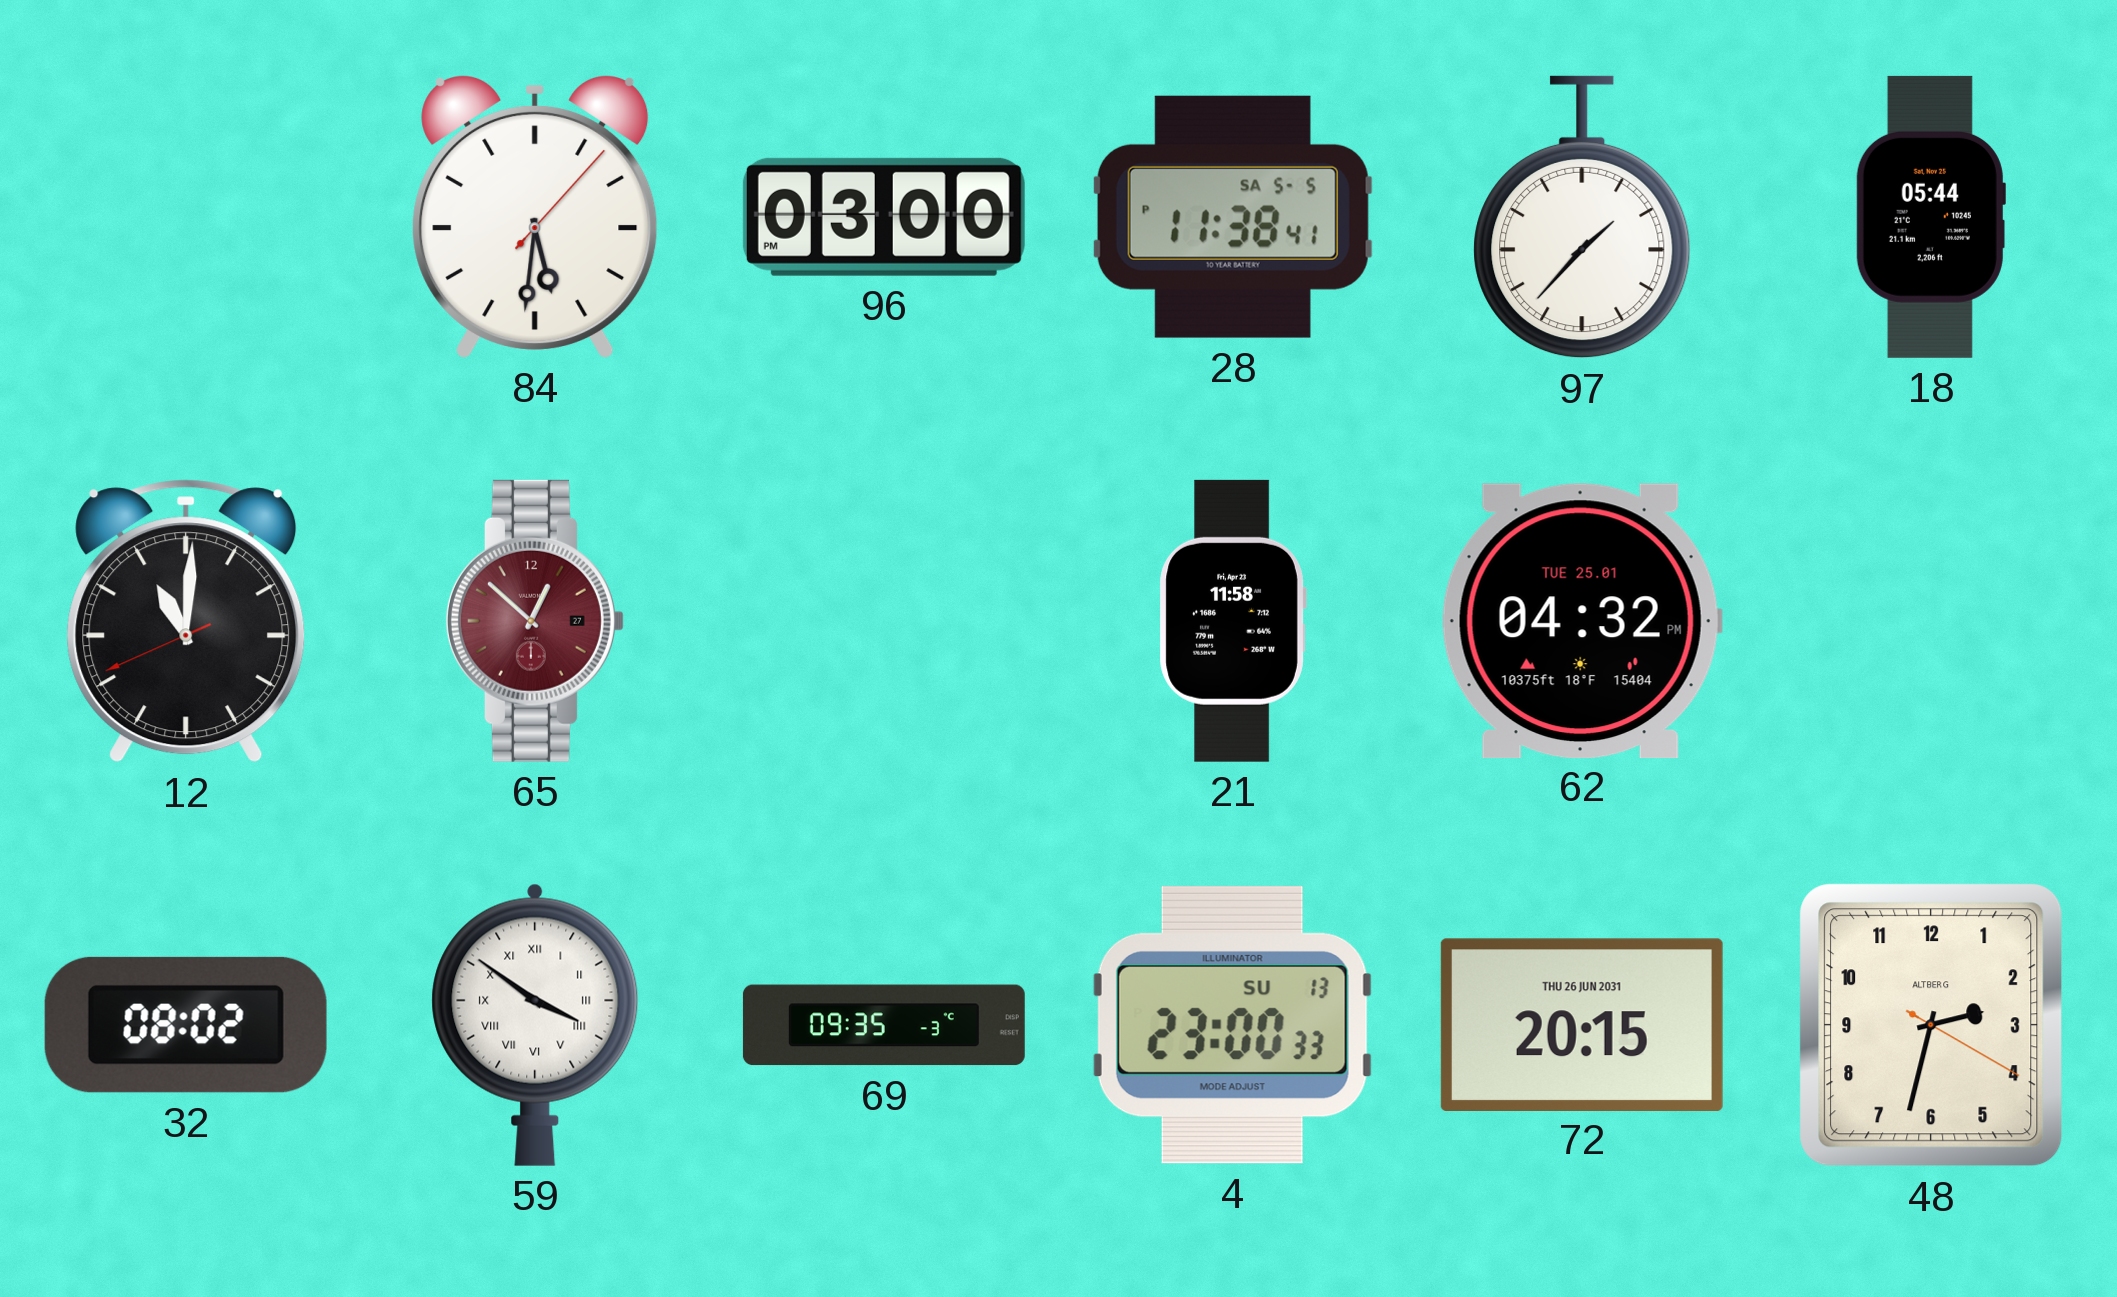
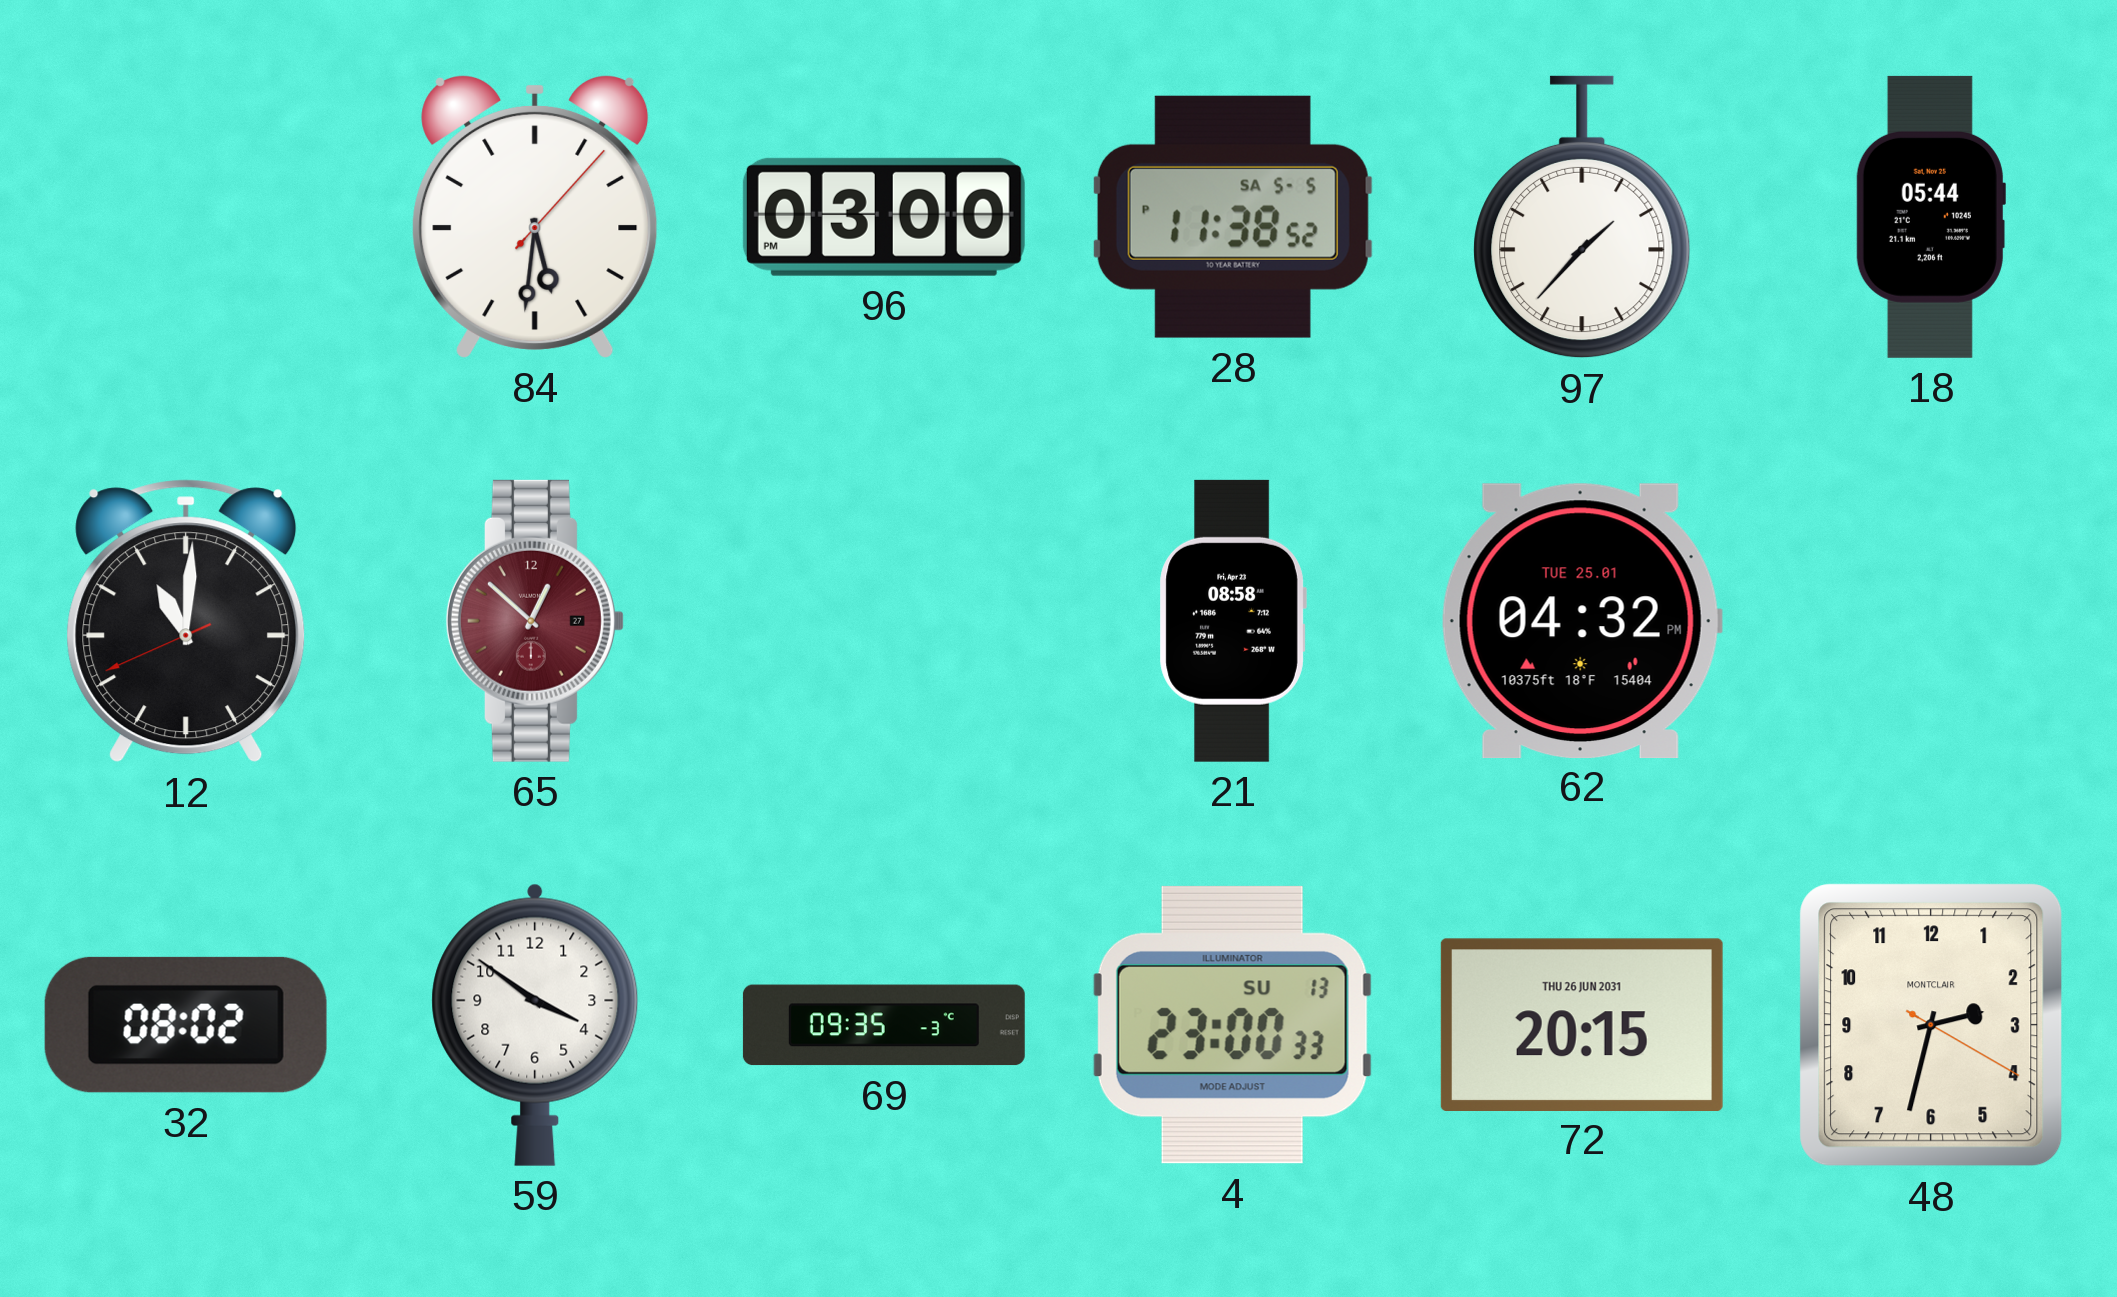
28: 11:38:41 PM -> 11:38:52 PM (1233, 217)
21: 11:58 -> 08:58 (1233, 621)
59 numerals: Roman -> Arabic (535, 1025)
48 brand: ALTBERG -> MONTCLAIR (1931, 1025)
